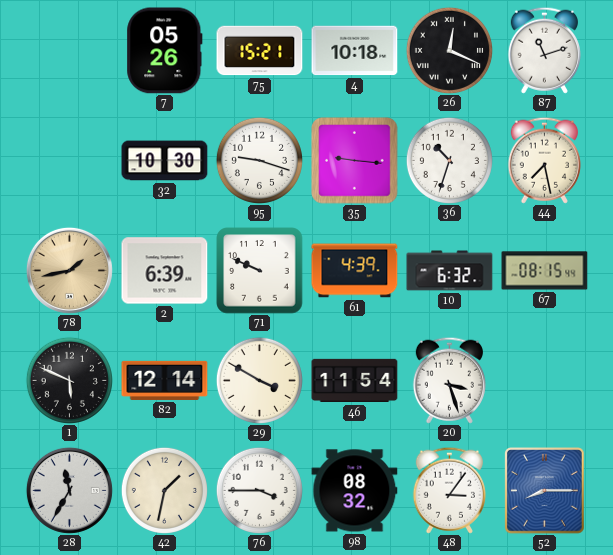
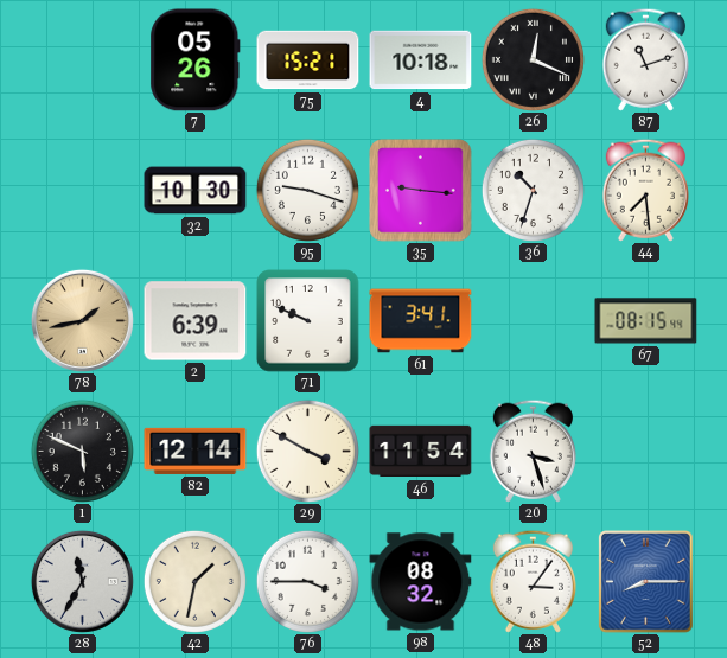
44: 7:28 -> 7:29 (645, 190)
61: 4:39 -> 3:41 (421, 321)
10: 6:32 -> none (450, 271)
